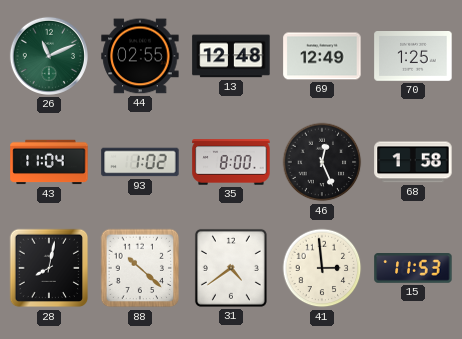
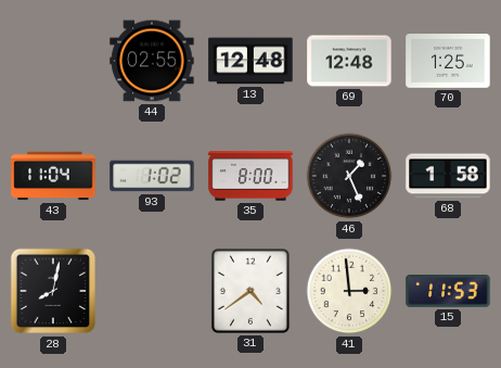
26: 11:11 -> none (49, 56)
69: 12:49 -> 12:48 (349, 61)
46: 12:26 -> 1:26 (349, 176)
88: 10:22 -> none (140, 268)
